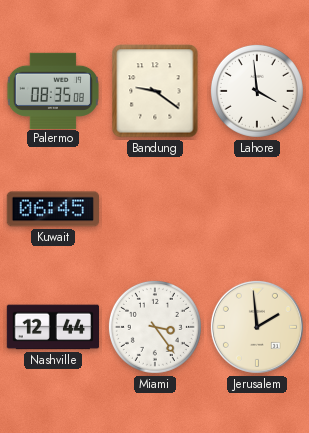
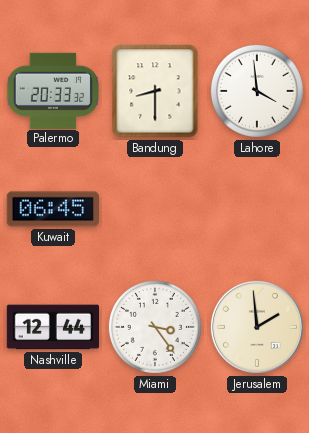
Palermo: 08:35 -> 20:33 (53, 90)
Bandung: 9:21 -> 8:30 (155, 91)
